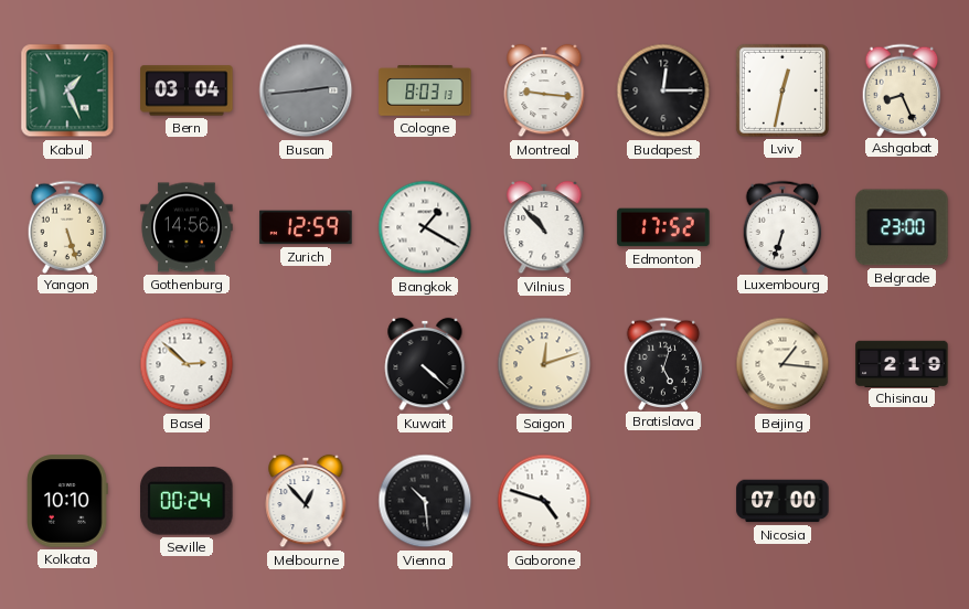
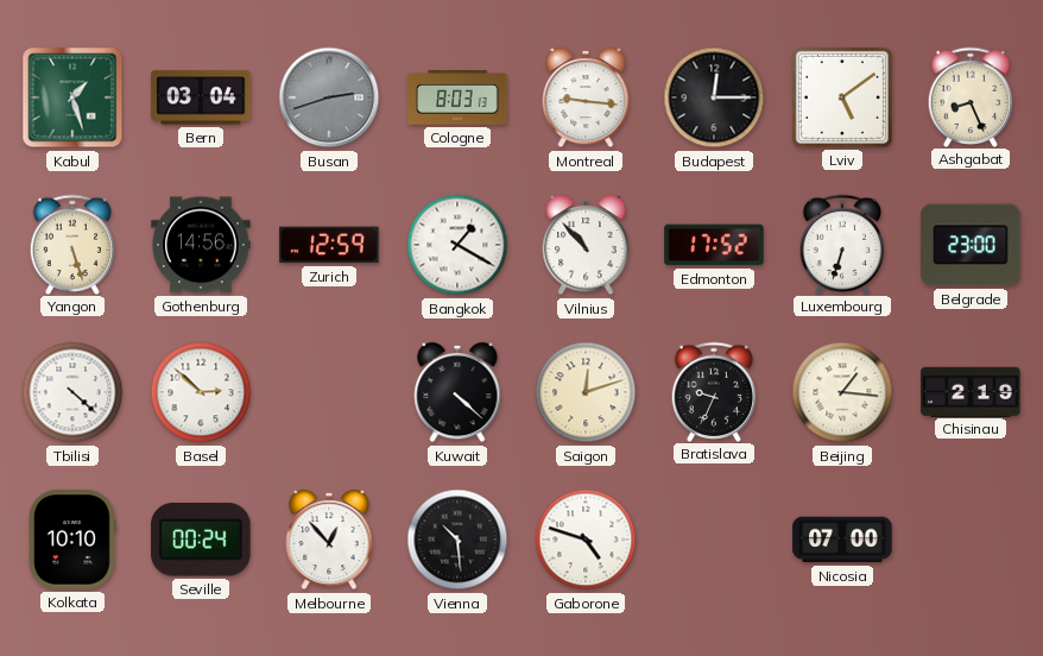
Kabul: 1:26 -> 1:27 (72, 97)
Busan: 2:44 -> 2:42 (329, 97)
Lviv: 12:32 -> 5:09 (842, 97)
Tbilisi: none -> 4:22 (72, 392)
Bratislava: 5:03 -> 9:34 (714, 391)
